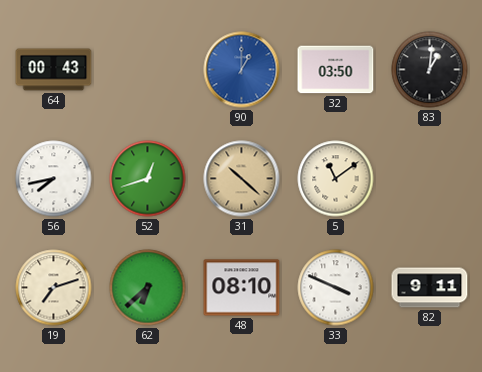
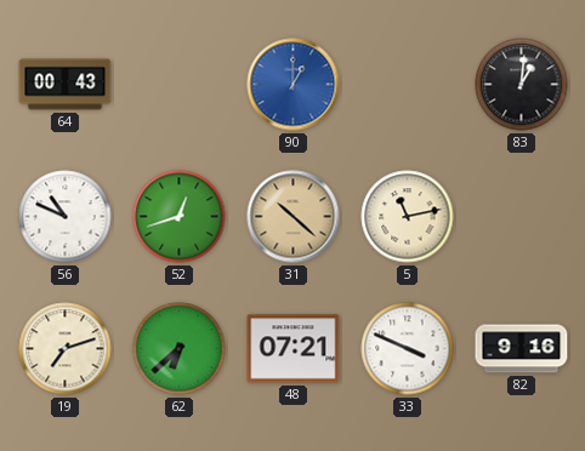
32: 03:50 -> none (336, 70)
56: 7:43 -> 10:49 (66, 217)
5: 11:09 -> 11:13 (408, 217)
48: 08:10 -> 07:21 (294, 349)
82: 9:11 -> 9:16 (522, 349)
